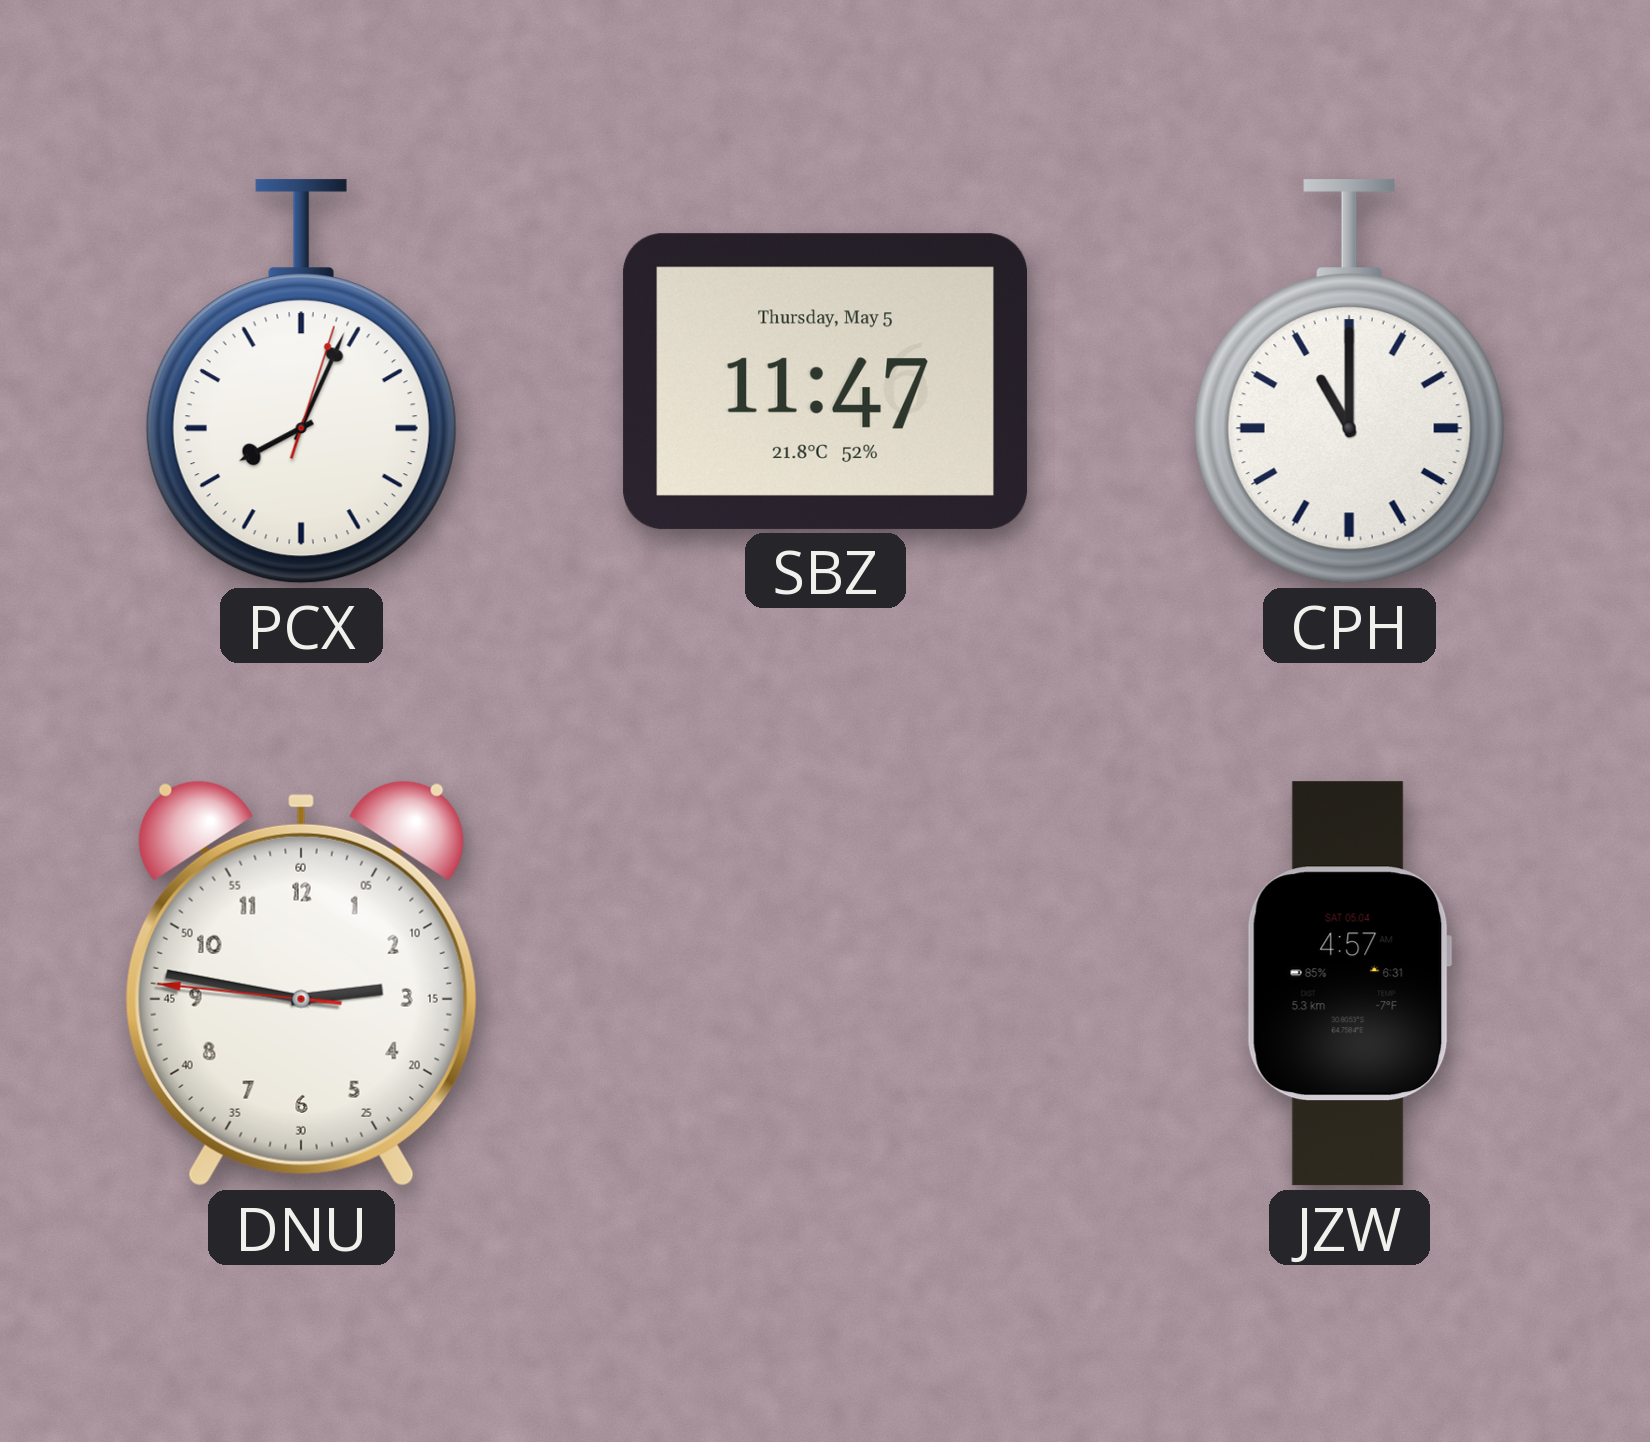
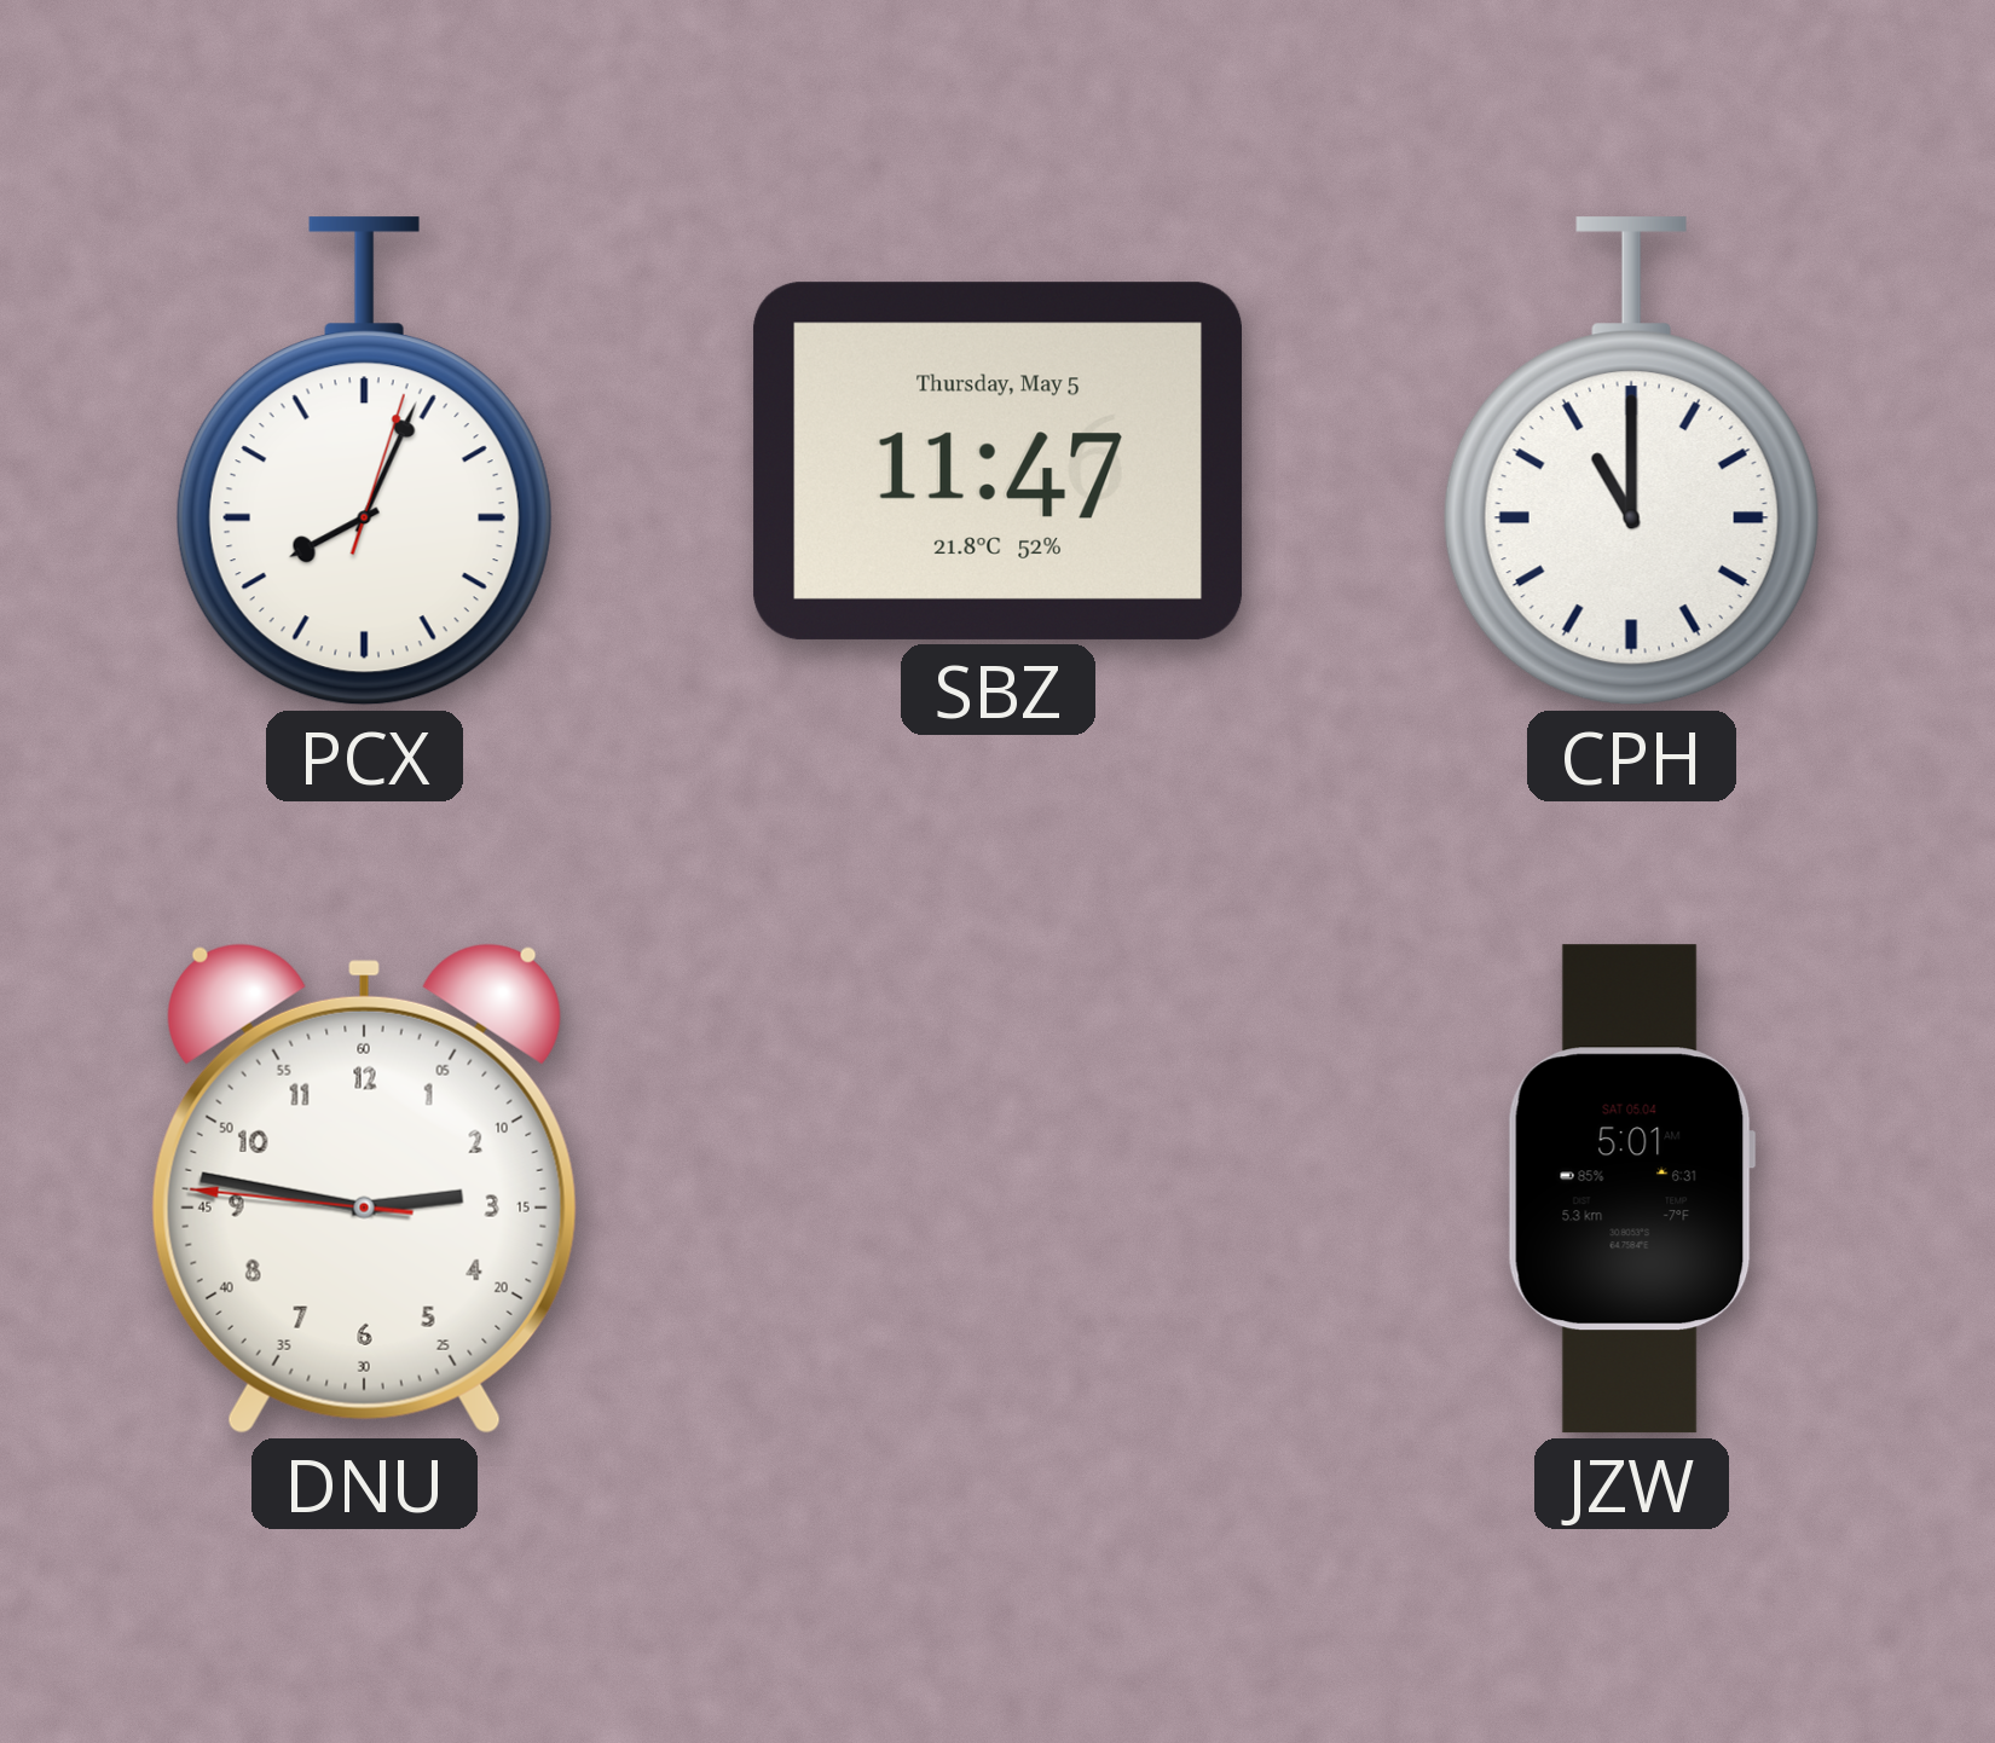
JZW: 4:57 -> 5:01 (1631, 1189)
